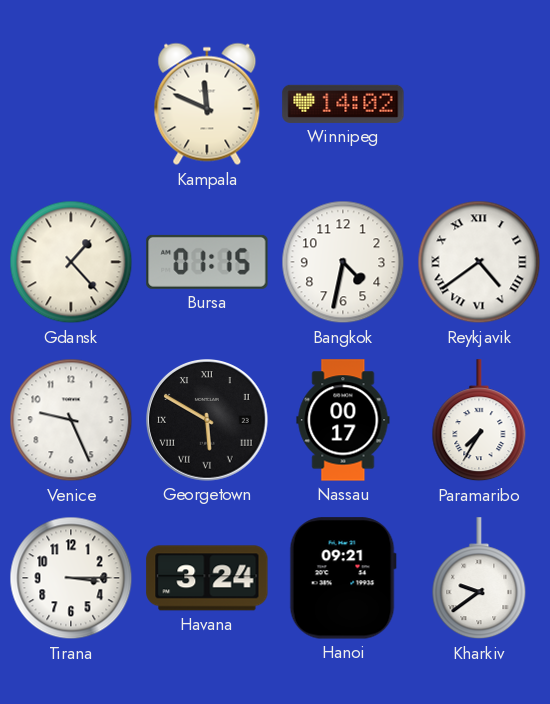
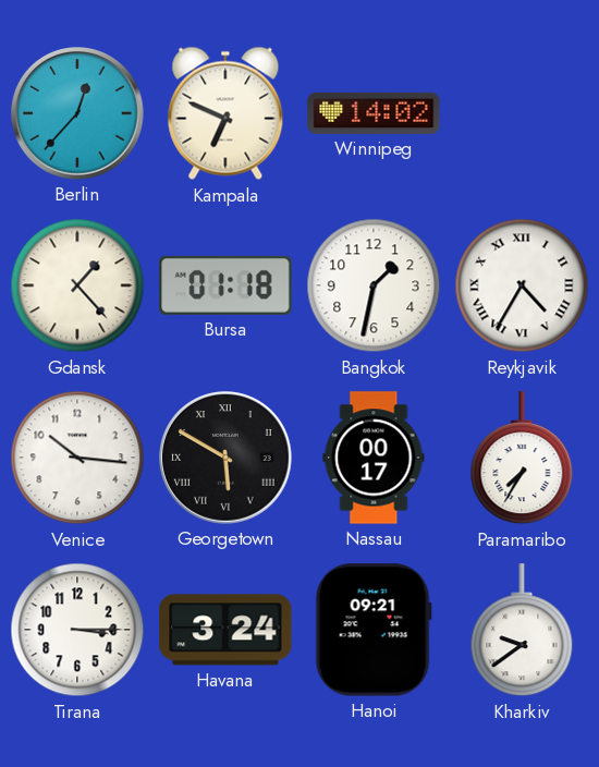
Berlin: none -> 12:37 (78, 114)
Kampala: 11:49 -> 6:49 (225, 113)
Bursa: 01:15 -> 01:18 (225, 285)
Bangkok: 4:32 -> 1:32 (374, 285)
Reykjavik: 4:39 -> 4:35 (522, 285)
Venice: 9:26 -> 10:16 (77, 458)
